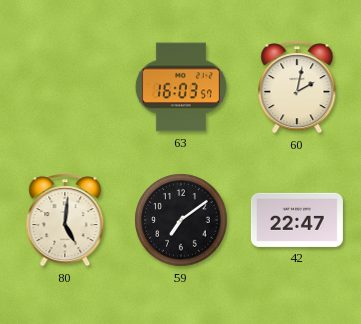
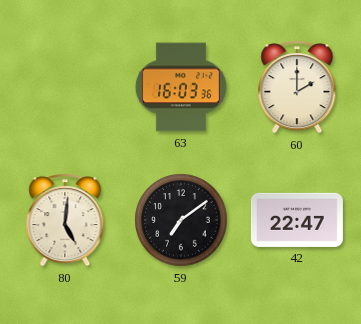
63: 16:03:57 -> 16:03:36 (181, 87)
60: 2:02 -> 2:00 (297, 87)
